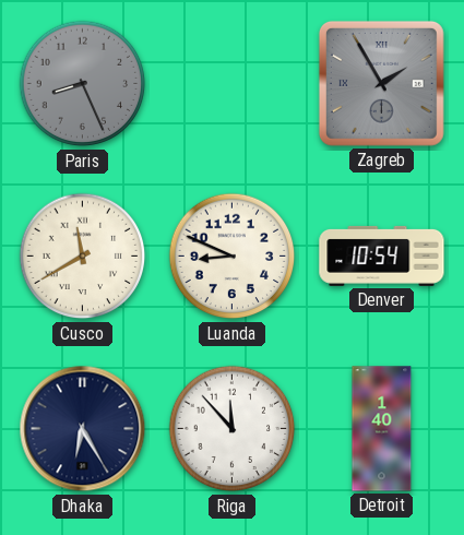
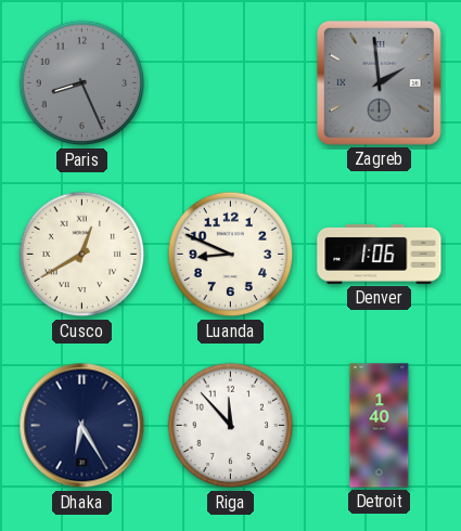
Zagreb: 1:55 -> 1:59 (379, 82)
Cusco: 11:40 -> 12:40 (82, 255)
Denver: 10:54 -> 1:06 (380, 254)
